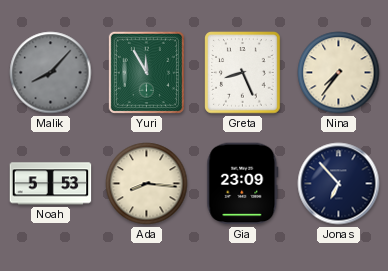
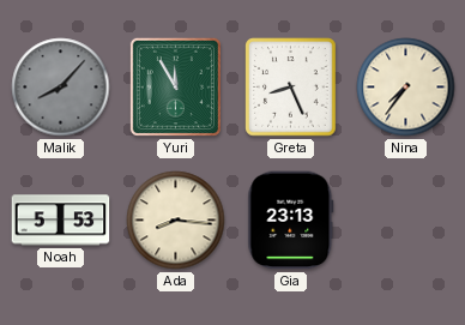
Gia: 23:09 -> 23:13 (291, 221)
Jonas: 6:53 -> none (339, 184)
